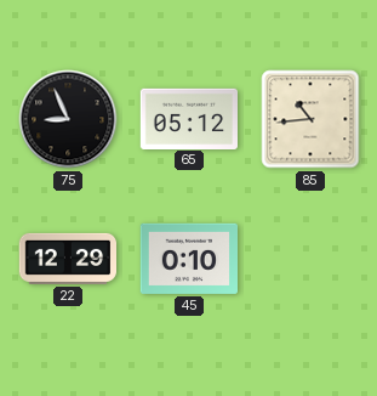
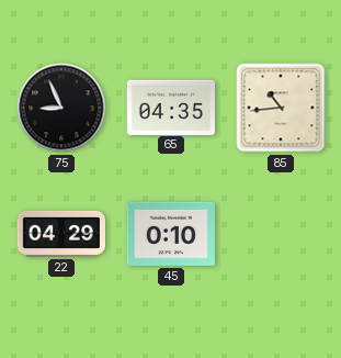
65: 05:12 -> 04:35 (170, 107)
22: 12:29 -> 04:29 (61, 234)
